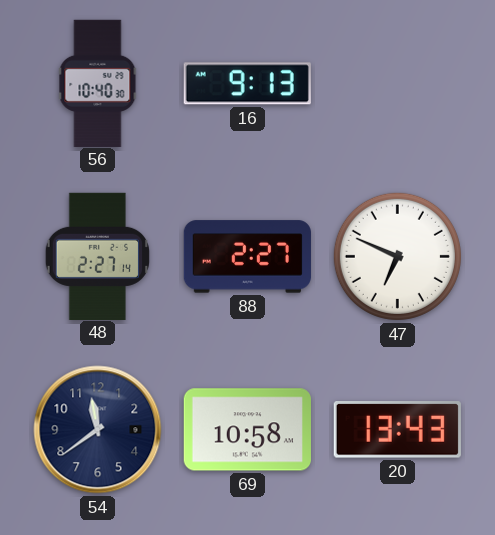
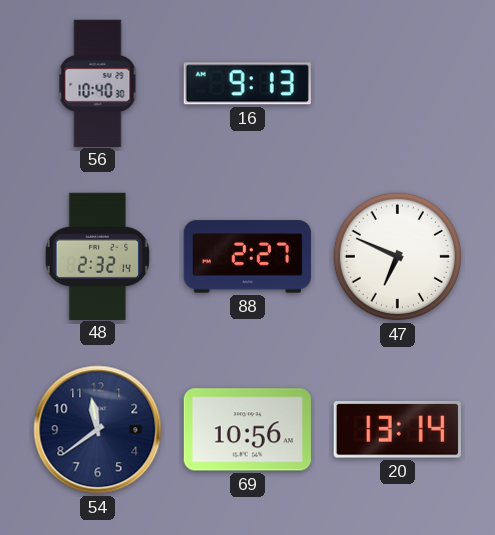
48: 2:27 -> 2:32 (97, 256)
69: 10:58 -> 10:56 (247, 430)
20: 13:43 -> 13:14 (397, 430)
